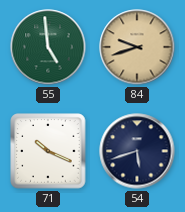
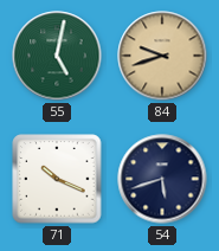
55: 4:59 -> 5:02 (57, 56)
